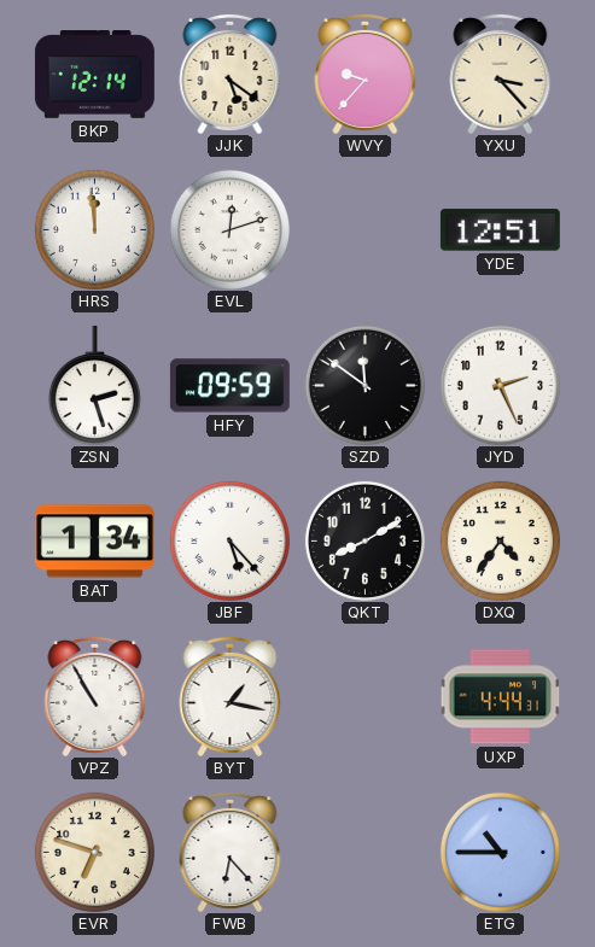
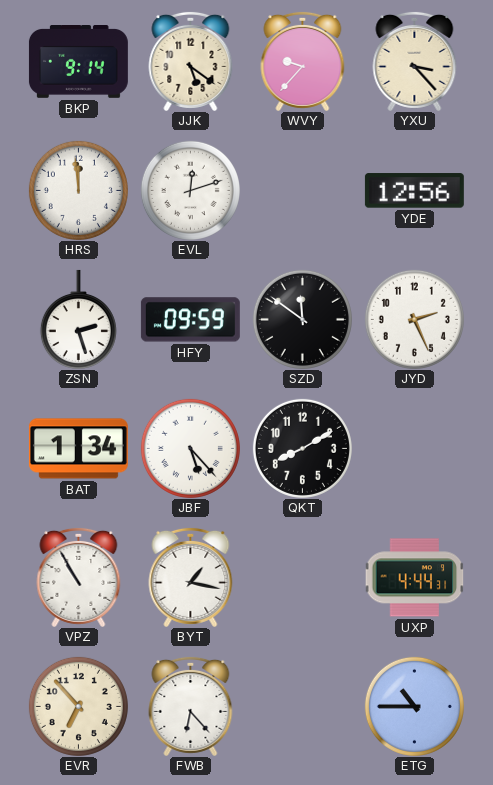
BKP: 12:14 -> 9:14 (78, 62)
YDE: 12:51 -> 12:56 (414, 191)
DXQ: 4:36 -> none (500, 540)
EVR: 6:48 -> 6:53 (78, 706)
